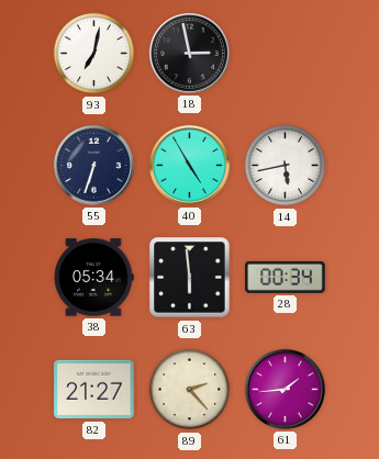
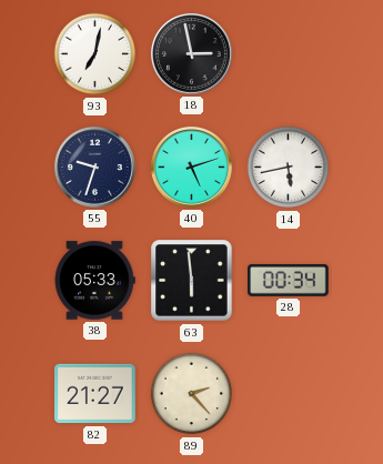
55: 6:33 -> 9:33 (94, 167)
40: 4:55 -> 5:12 (191, 167)
38: 05:34 -> 05:33 (94, 281)
61: 1:44 -> none (285, 389)
